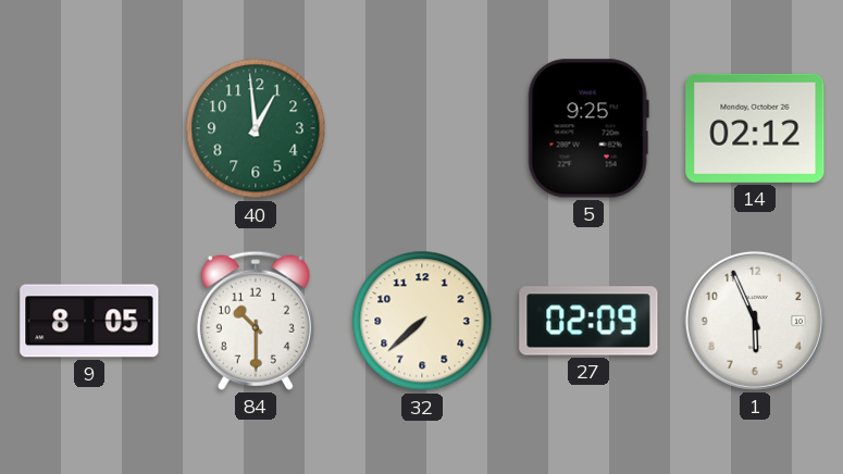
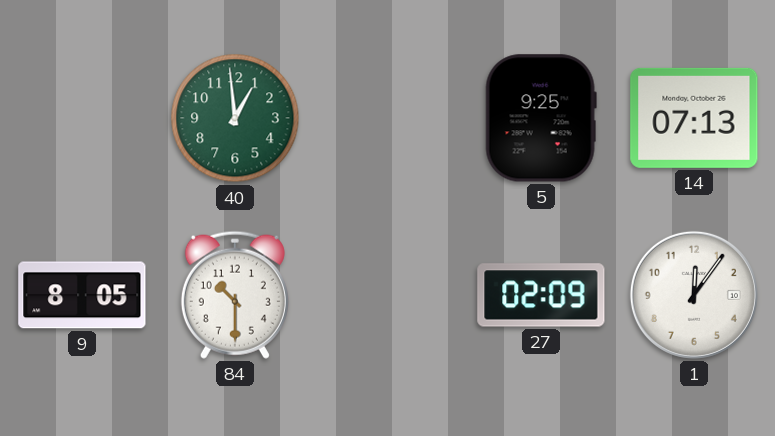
14: 02:12 -> 07:13 (694, 118)
32: 7:38 -> none (422, 321)
1: 5:56 -> 12:06 (694, 295)
